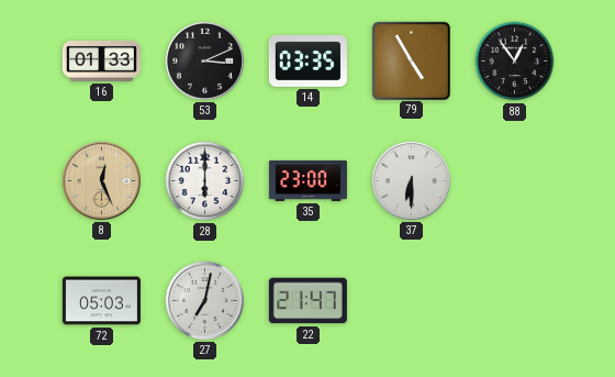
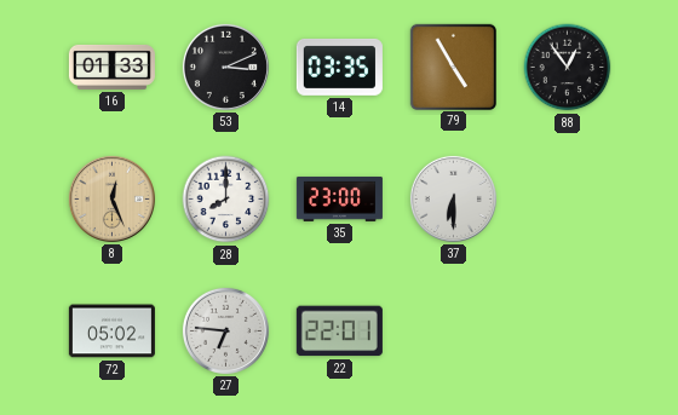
28: 6:00 -> 8:00 (226, 200)
72: 05:03 -> 05:02 (111, 332)
27: 7:02 -> 6:46 (225, 330)
22: 21:47 -> 22:01 (339, 332)
